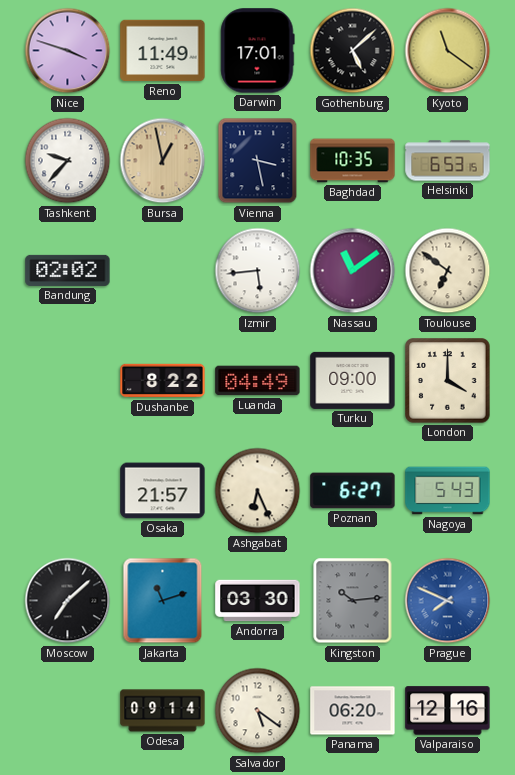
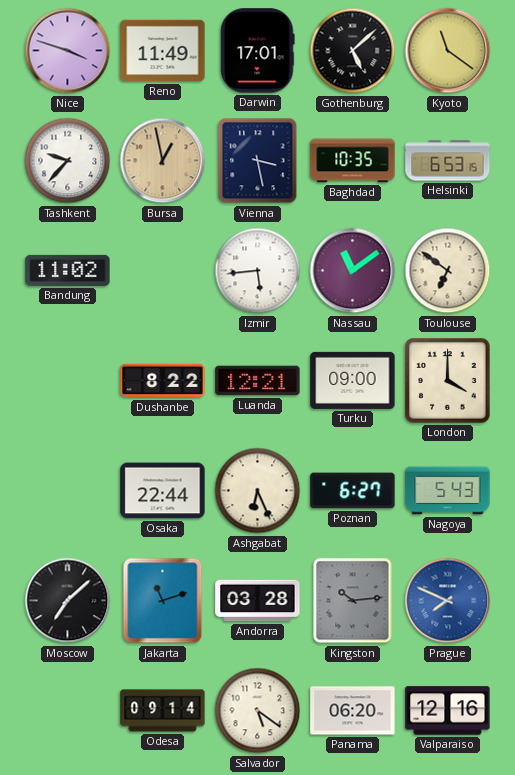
Bandung: 02:02 -> 11:02 (68, 270)
Luanda: 04:49 -> 12:21 (258, 381)
Osaka: 21:57 -> 22:44 (163, 491)
Andorra: 03:30 -> 03:28 (258, 601)
